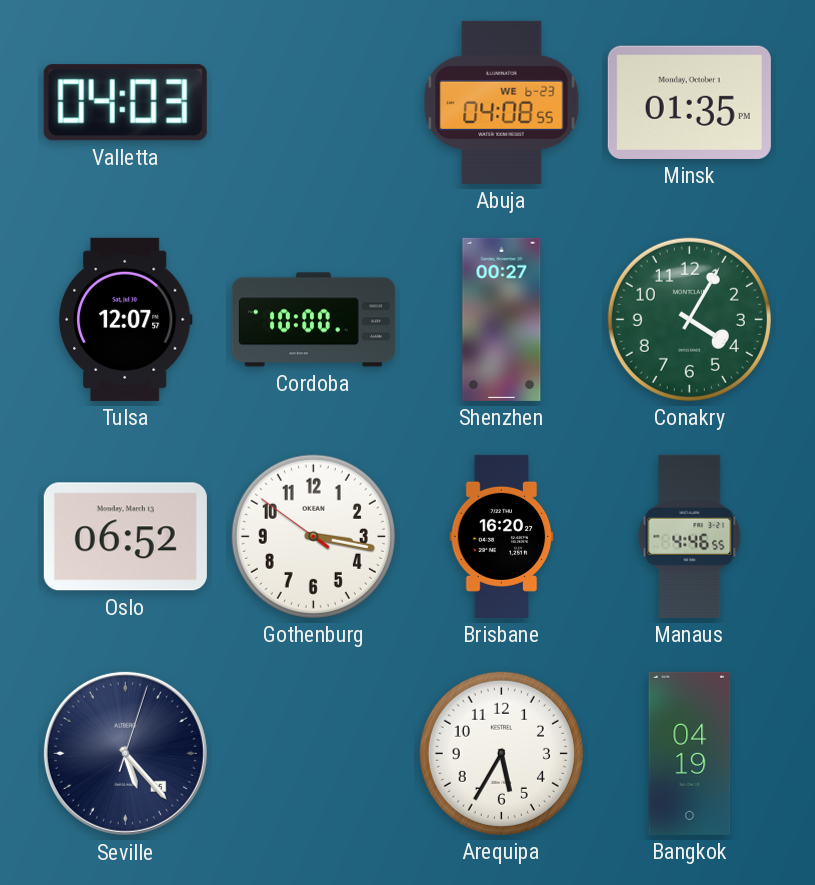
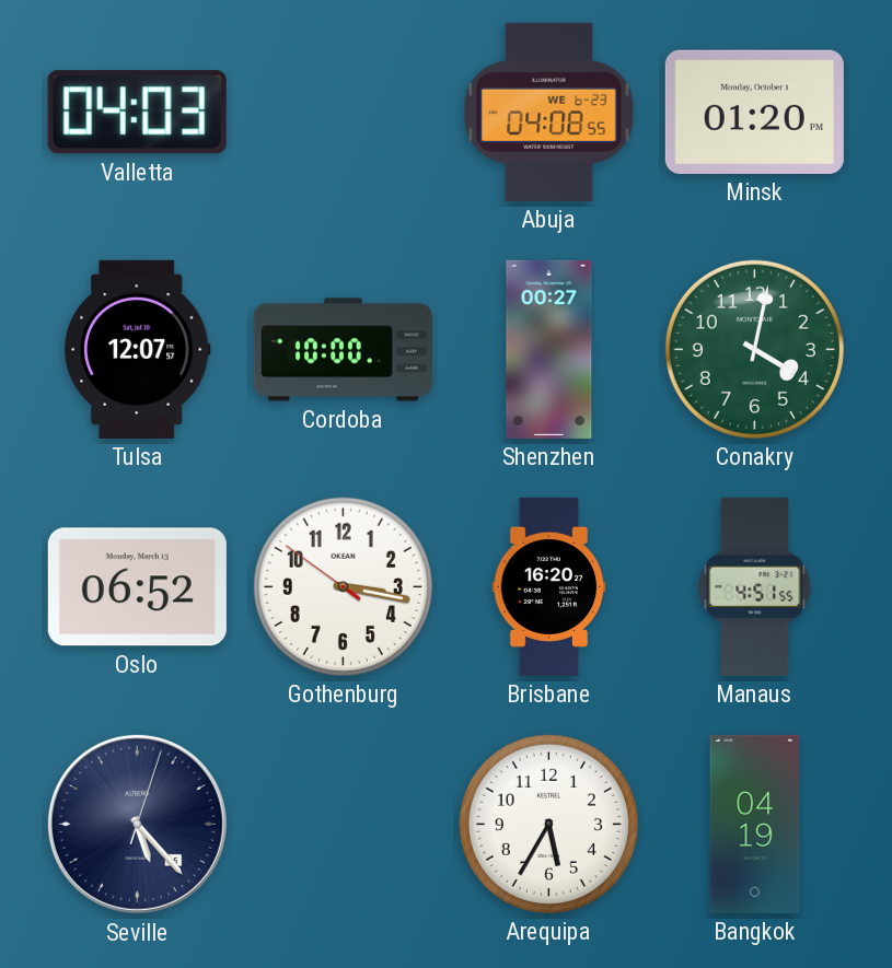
Minsk: 01:35 -> 01:20 (754, 112)
Conakry: 4:05 -> 4:02 (754, 349)
Manaus: 4:46 -> 4:51 (755, 586)
